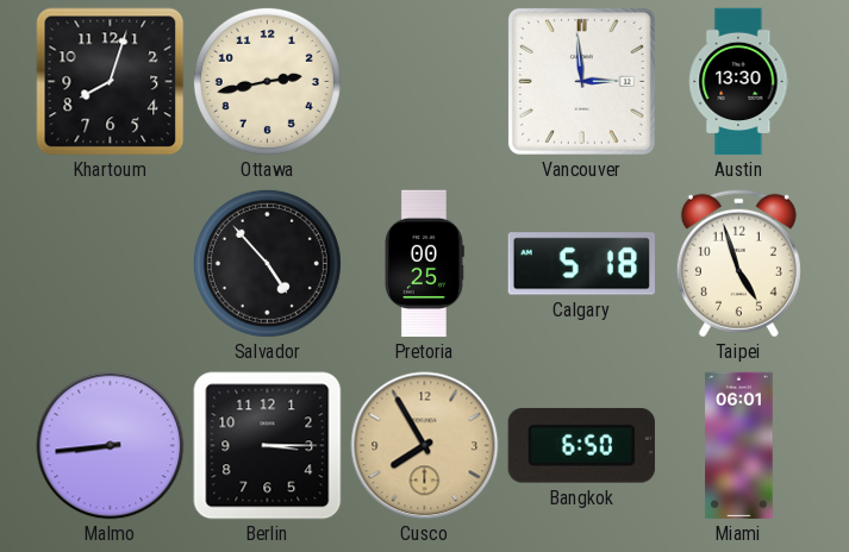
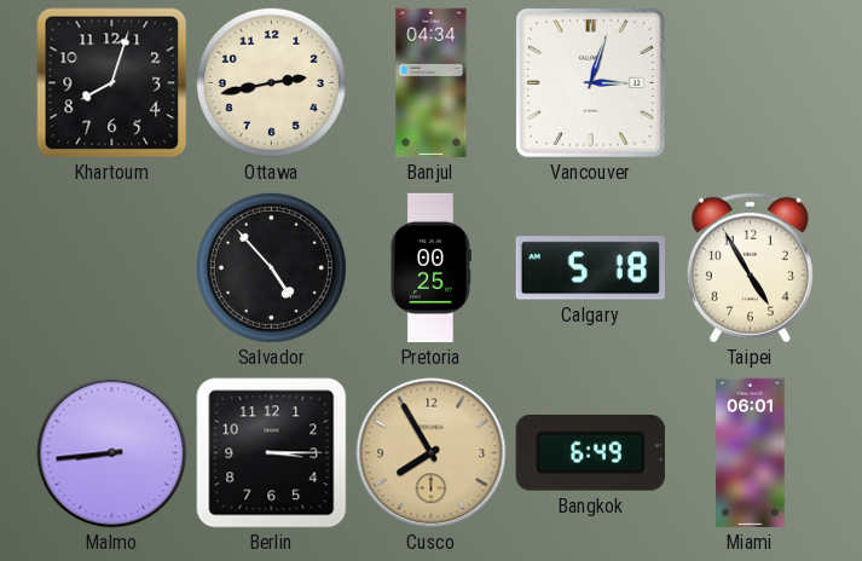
Banjul: none -> 04:34 (432, 83)
Vancouver: 2:59 -> 3:03 (590, 82)
Austin: 13:30 -> none (739, 82)
Taipei: 4:57 -> 4:55 (750, 267)
Bangkok: 6:50 -> 6:49 (590, 452)
